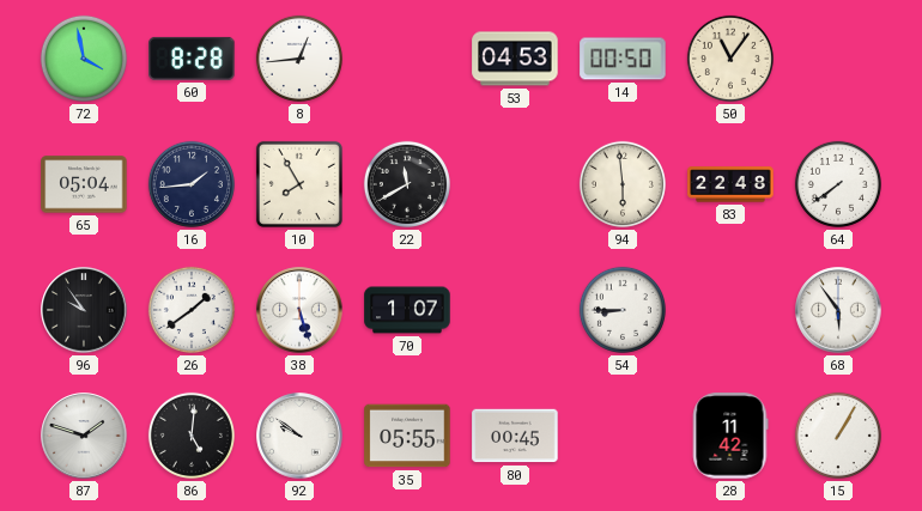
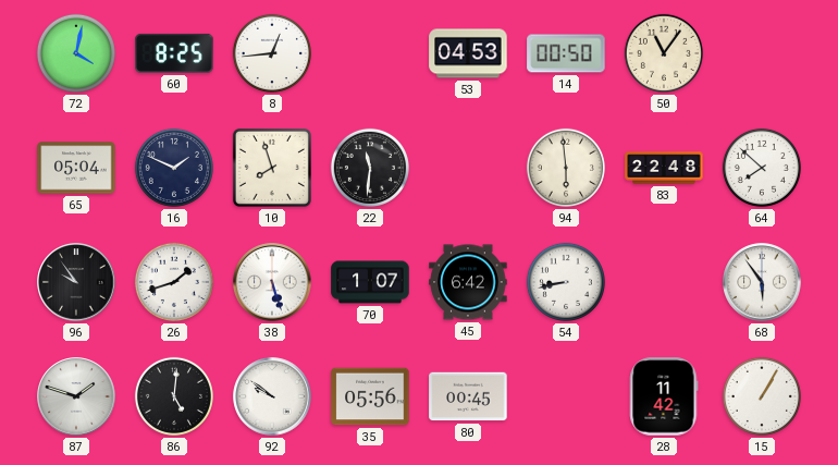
72: 3:58 -> 4:02 (76, 53)
60: 8:28 -> 8:25 (174, 53)
16: 1:44 -> 1:49 (174, 168)
10: 7:55 -> 7:57 (272, 168)
22: 11:40 -> 11:31 (370, 168)
64: 7:39 -> 7:52 (762, 168)
26: 1:39 -> 1:42 (174, 282)
45: none -> 6:42 (468, 282)
54: 8:45 -> 8:43 (566, 282)
35: 05:55 -> 05:56 (370, 396)
